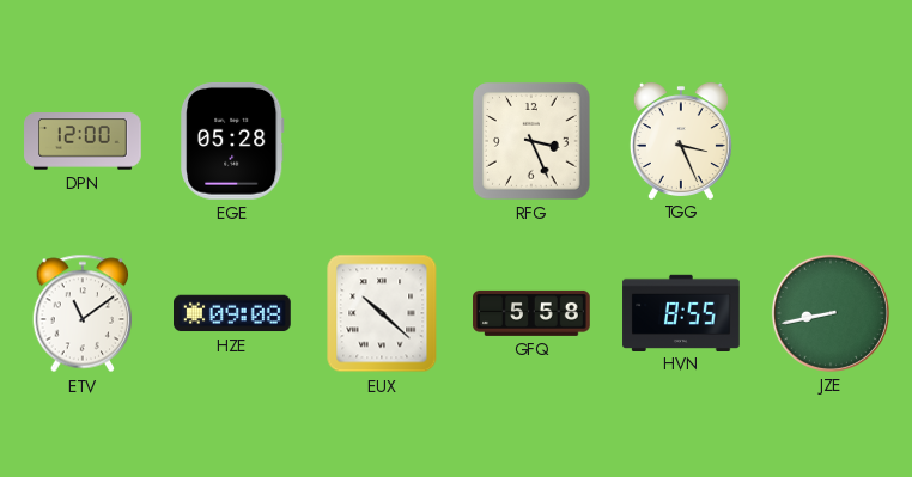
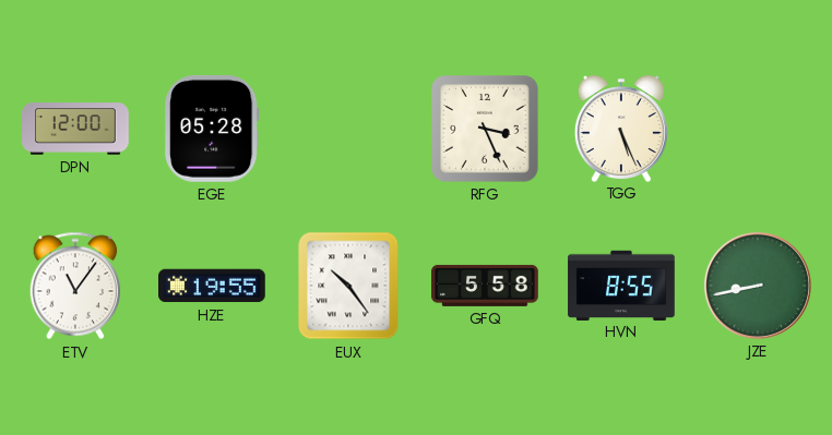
TGG: 3:26 -> 5:26 (621, 129)
ETV: 11:09 -> 11:06 (75, 286)
HZE: 09:08 -> 19:55 (213, 286)
EUX: 10:22 -> 10:24 (348, 286)
